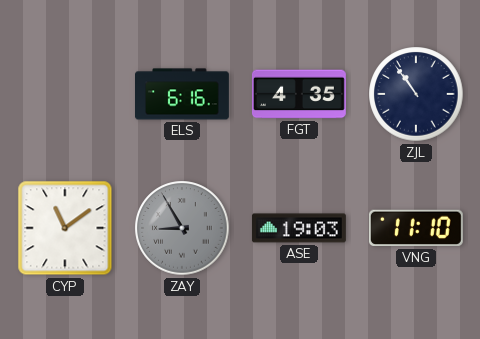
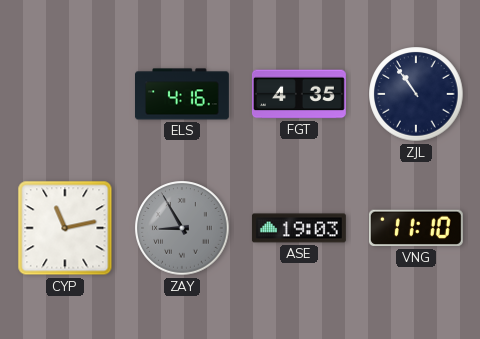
ELS: 6:16 -> 4:16 (183, 94)
CYP: 11:09 -> 11:13 (65, 228)
